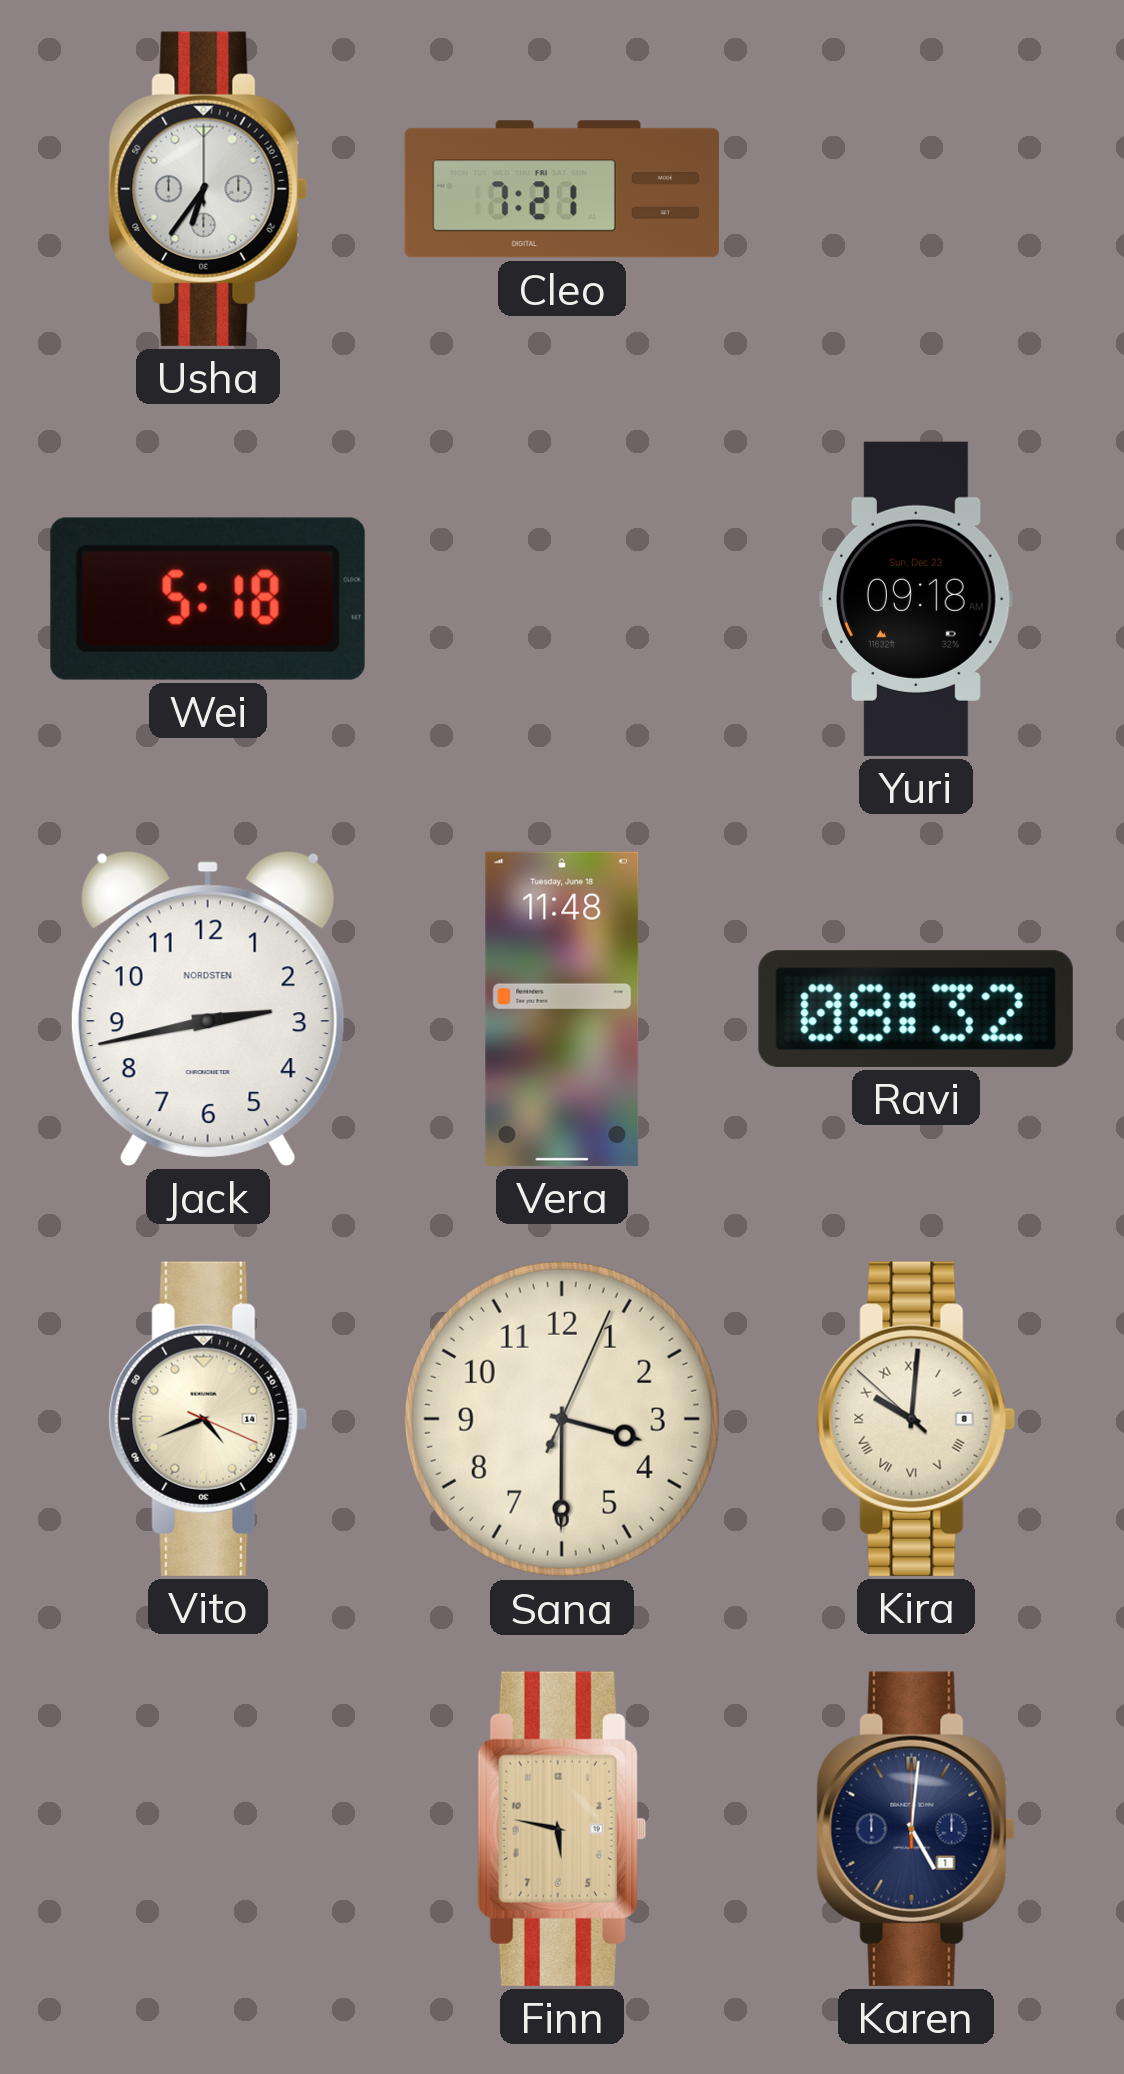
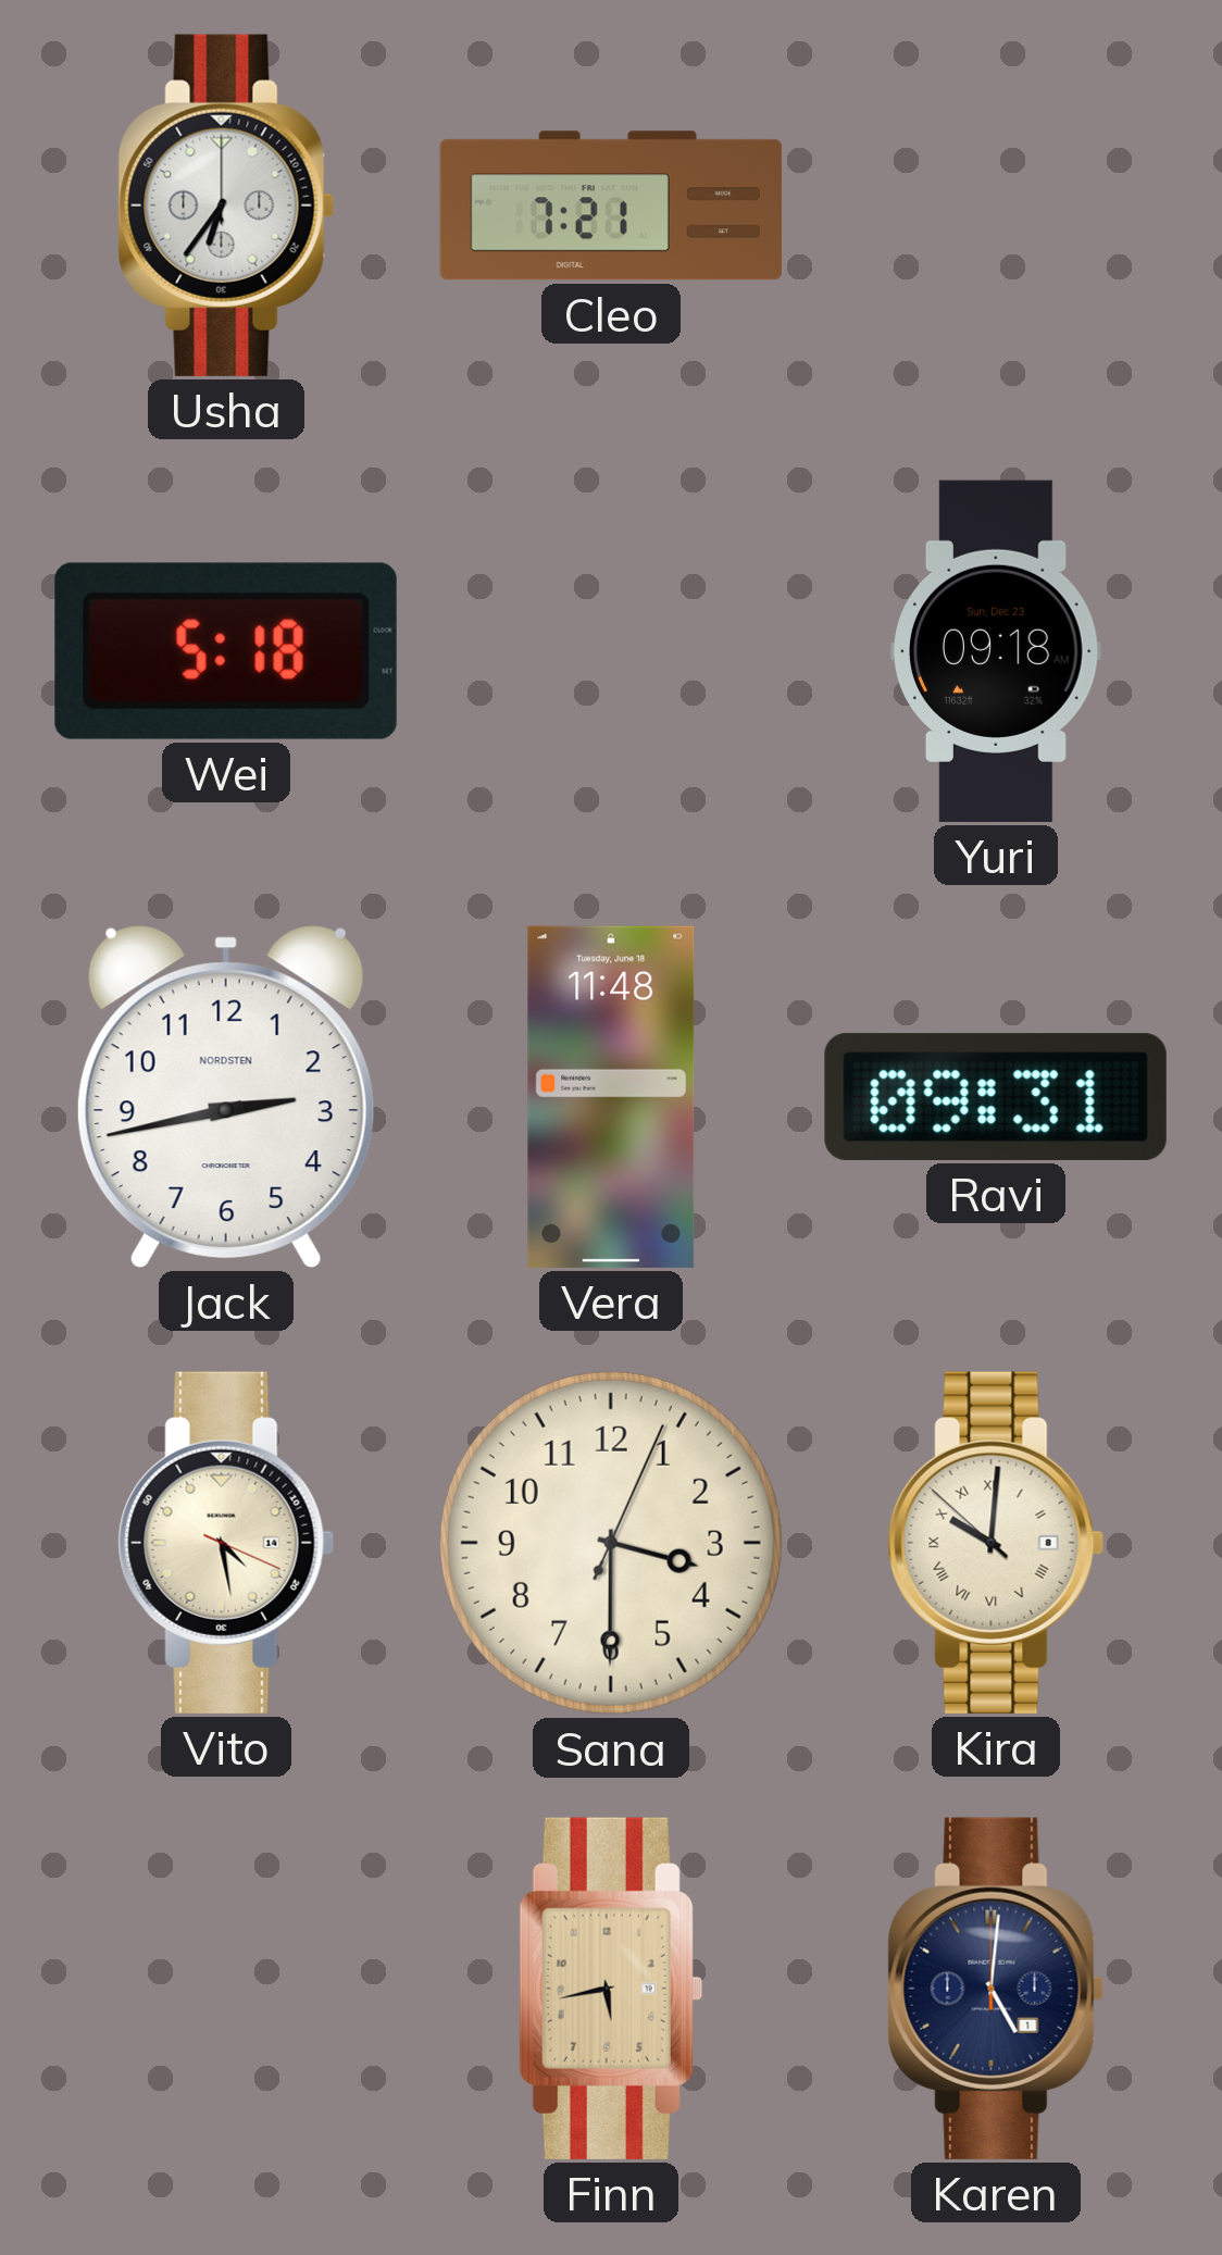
Ravi: 08:32 -> 09:31 (996, 1097)
Vito: 4:41 -> 4:28 (226, 1543)
Finn: 5:47 -> 5:43 (611, 1989)
